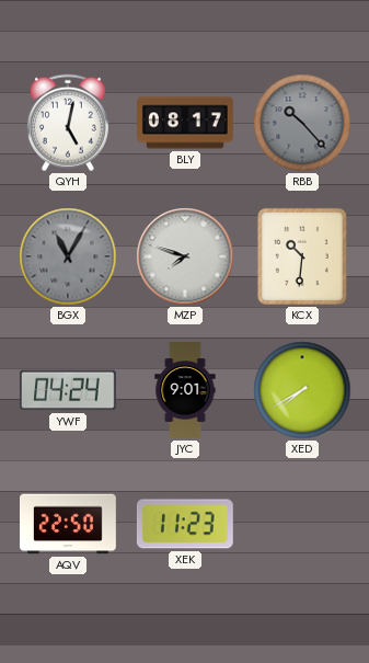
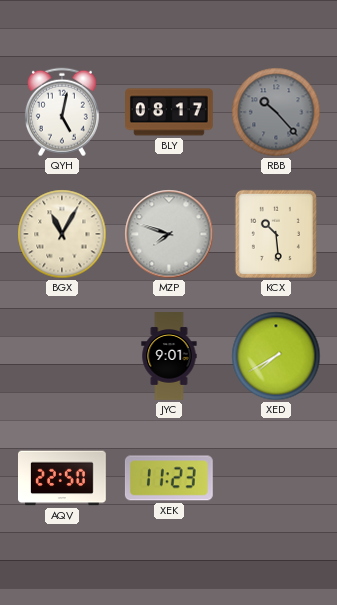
BGX dial: grey -> cream (62, 234)
KCX: 10:31 -> 10:29 (276, 234)
YWF: 04:24 -> none (68, 390)
